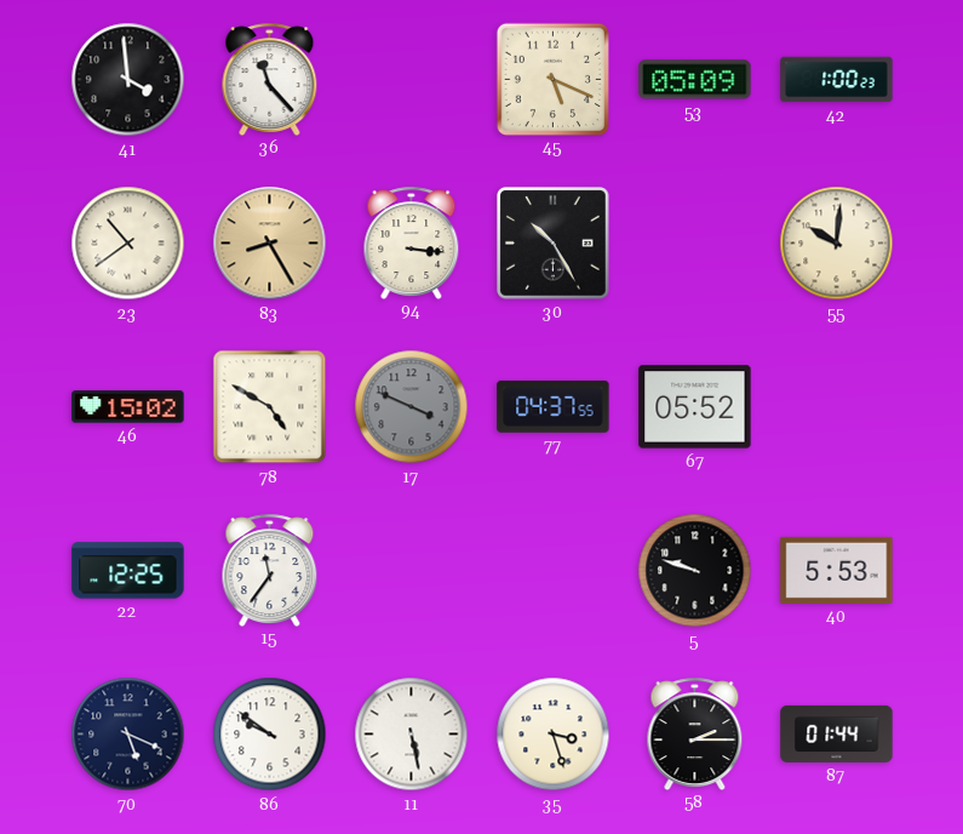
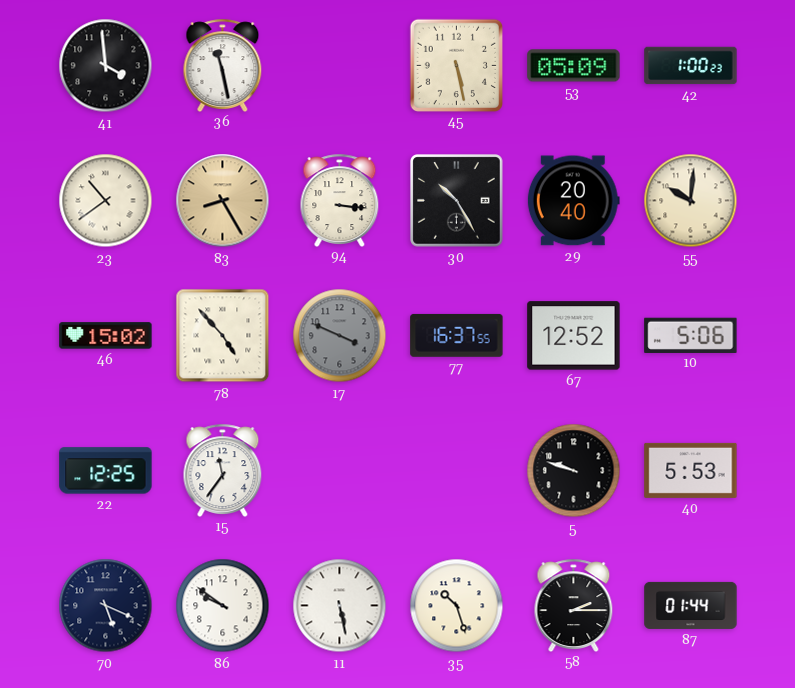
36: 11:23 -> 11:28 (223, 65)
45: 5:19 -> 5:28 (456, 65)
29: none -> 20:40 (573, 201)
78: 4:50 -> 4:53 (223, 336)
77: 04:37 -> 16:37 (457, 335)
67: 05:52 -> 12:52 (574, 336)
10: none -> 5:06 (691, 335)
35: 3:27 -> 10:27 (457, 606)
